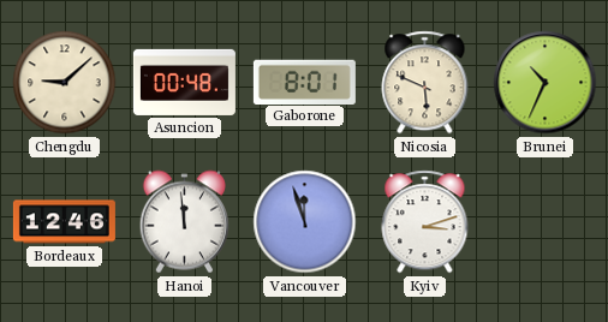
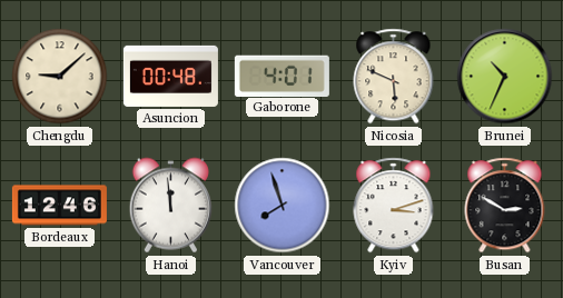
Gaborone: 8:01 -> 4:01 (281, 76)
Vancouver: 11:57 -> 7:57 (283, 206)
Busan: none -> 2:50 (505, 206)
